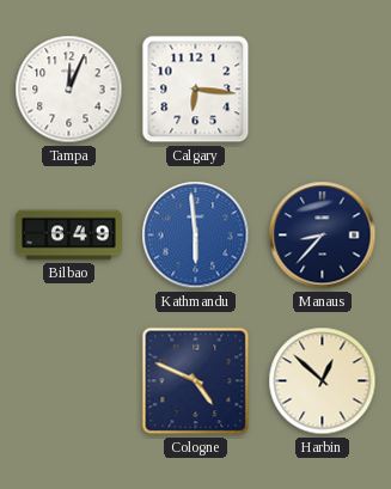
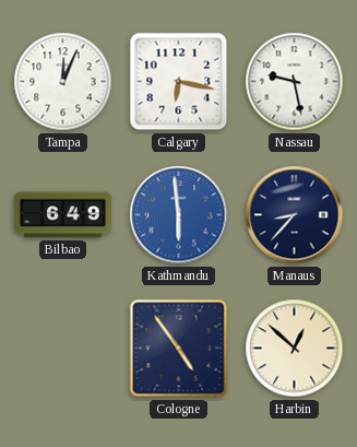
Calgary: 6:16 -> 6:17 (179, 82)
Nassau: none -> 9:28 (295, 82)
Cologne: 4:49 -> 4:54 (179, 349)
